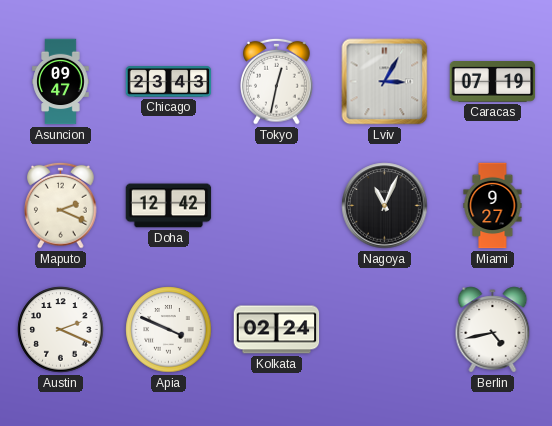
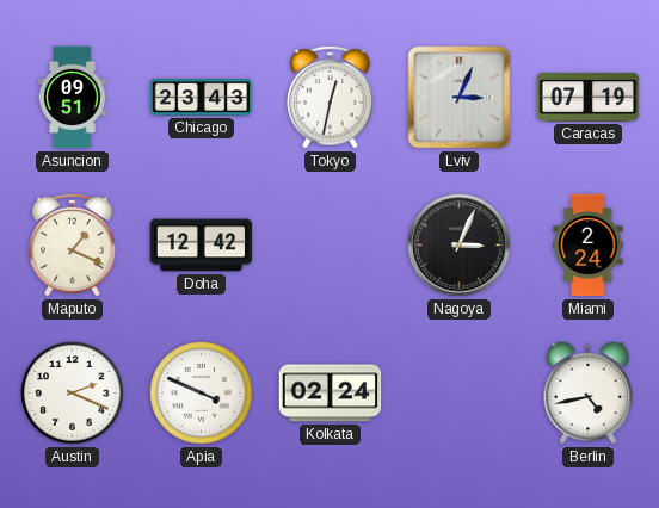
Asuncion: 09:47 -> 09:51 (73, 98)
Lviv: 3:05 -> 3:04 (460, 98)
Maputo: 2:19 -> 1:19 (73, 244)
Nagoya: 11:04 -> 3:04 (460, 246)
Miami: 9:27 -> 2:24 (589, 246)
